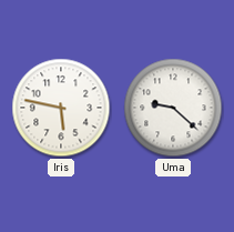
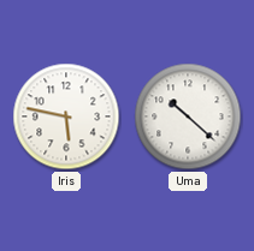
Uma: 9:22 -> 10:22 (188, 116)
